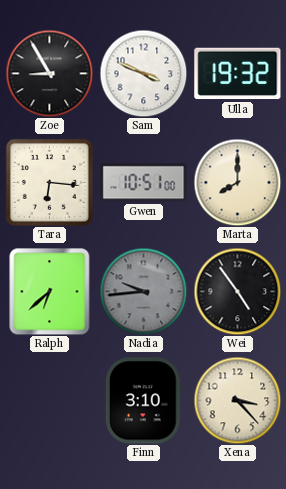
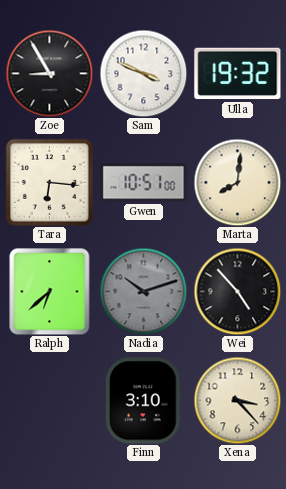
Marta: 8:00 -> 8:01 (237, 182)
Nadia: 9:44 -> 10:12 (143, 291)
Wei: 4:54 -> 4:53 (237, 291)
